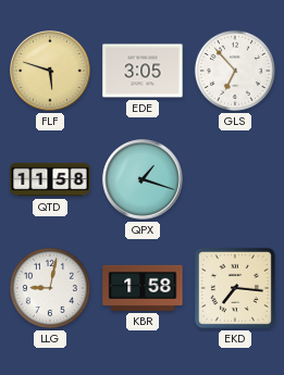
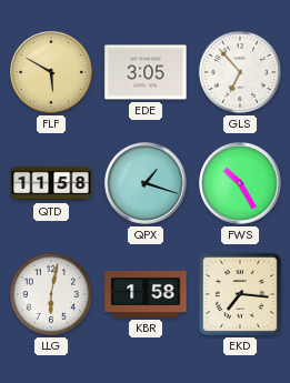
FLF: 5:48 -> 5:50 (51, 72)
FWS: none -> 10:25 (240, 183)
LLG: 9:02 -> 6:02 (51, 294)
